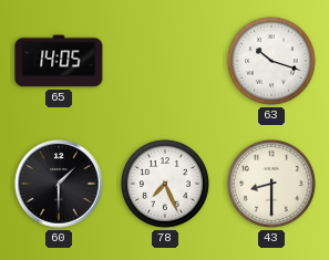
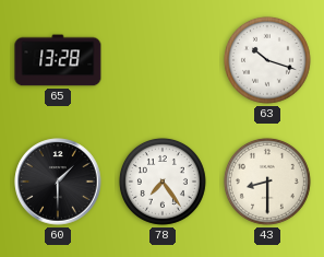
65: 14:05 -> 13:28 (58, 60)
78: 7:26 -> 7:24 (163, 182)
